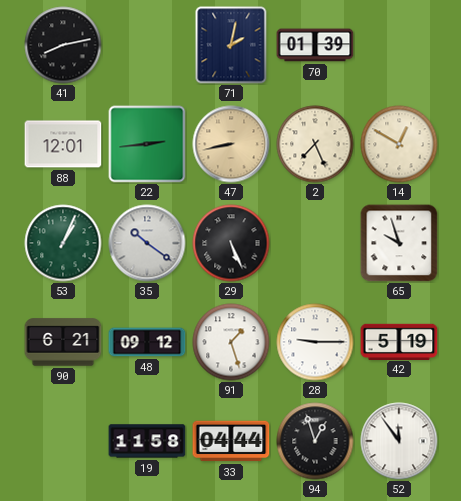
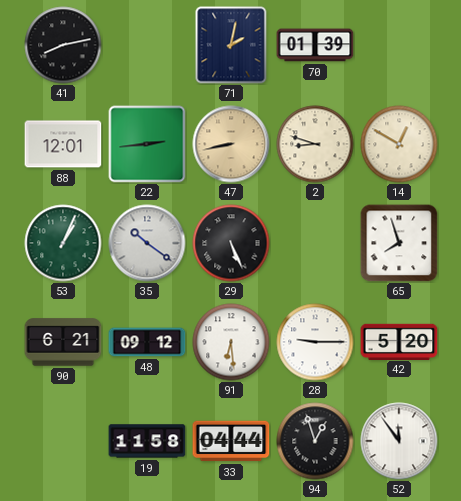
2: 7:26 -> 8:48 (315, 144)
65: 9:57 -> 7:57 (399, 243)
91: 1:27 -> 6:29 (231, 342)
42: 5:19 -> 5:20 (399, 341)
